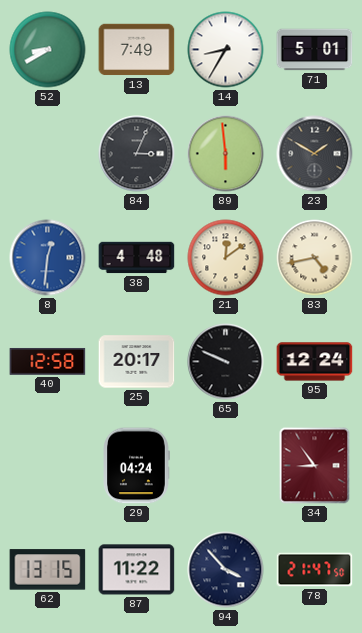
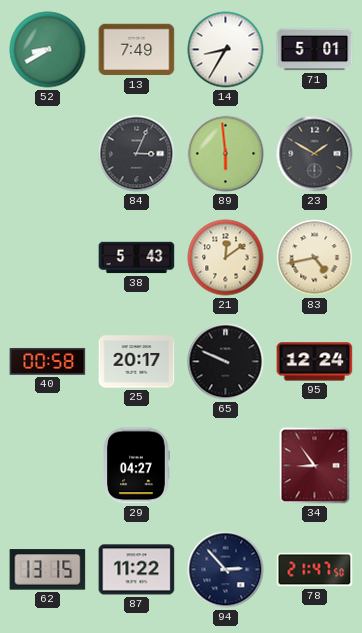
8: 12:31 -> none (48, 258)
38: 4:48 -> 5:43 (137, 258)
40: 12:58 -> 00:58 (48, 361)
29: 04:24 -> 04:27 (136, 466)
94: 3:53 -> 2:53 (226, 570)
